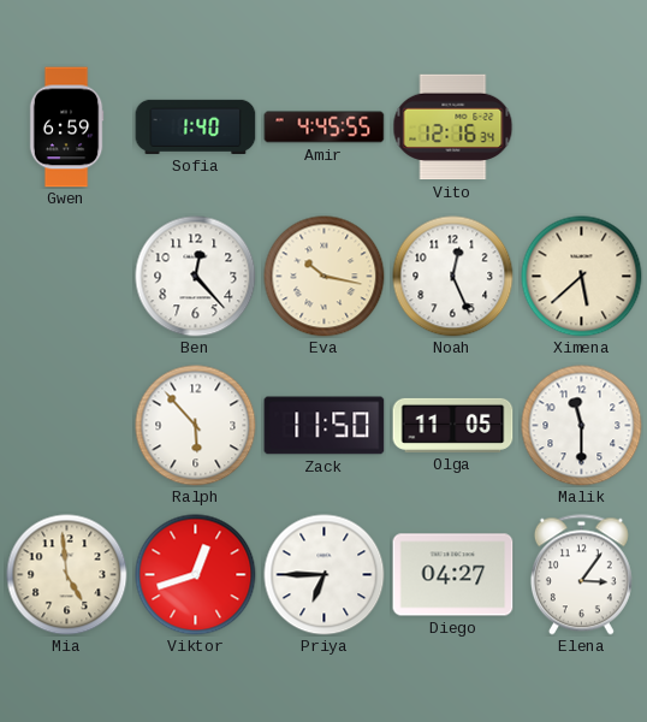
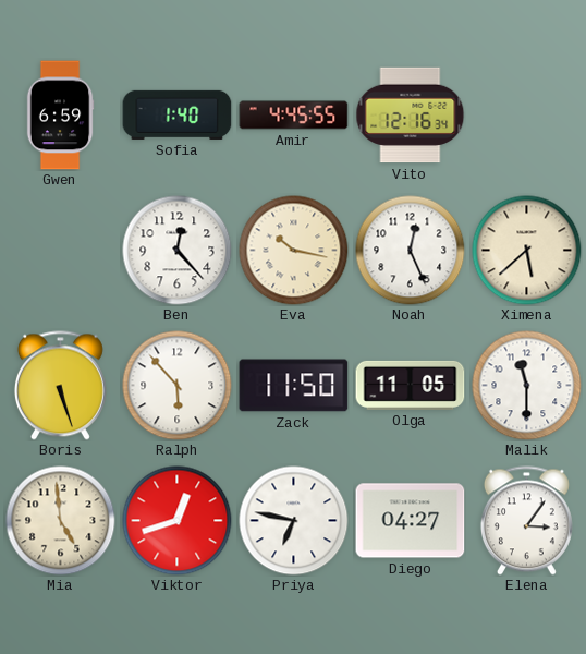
Boris: none -> 5:27 (60, 386)
Priya: 6:45 -> 6:47 (294, 521)
